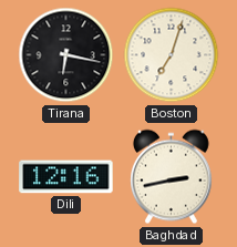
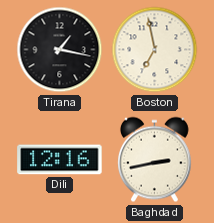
Tirana: 6:17 -> 1:17 (60, 50)
Boston: 7:03 -> 6:58 (155, 50)
